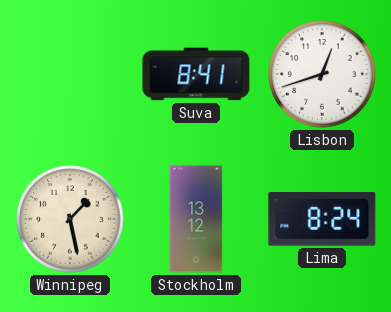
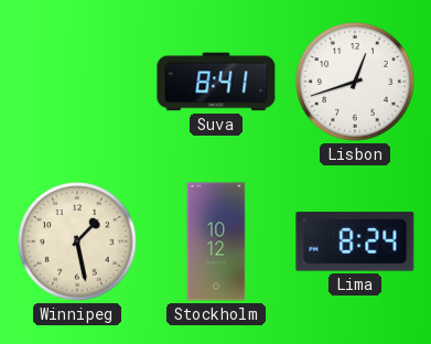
Stockholm: 13:12 -> 10:12 (216, 241)
